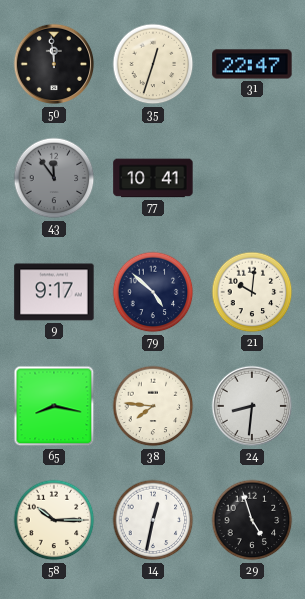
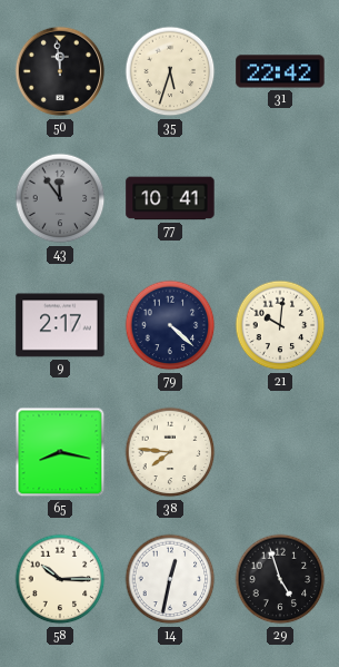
35: 12:33 -> 5:33 (170, 71)
31: 22:47 -> 22:42 (280, 71)
9: 9:17 -> 2:17 (60, 325)
79: 4:52 -> 4:22 (170, 325)
24: 8:31 -> none (252, 406)
